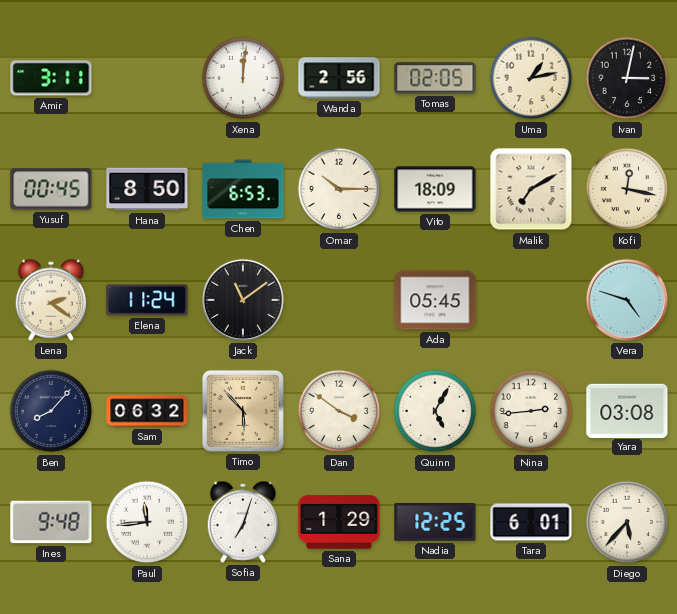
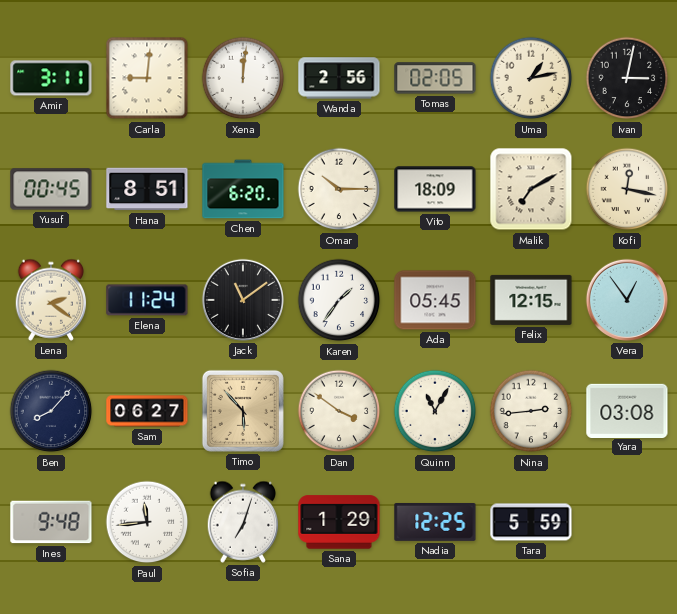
Carla: none -> 9:01 (147, 78)
Hana: 8:50 -> 8:51 (147, 189)
Chen: 6:53 -> 6:20 (243, 189)
Karen: none -> 1:36 (339, 300)
Felix: none -> 12:15 (531, 300)
Vera: 4:48 -> 12:54 (627, 300)
Sam: 06:32 -> 06:27 (147, 411)
Quinn: 5:05 -> 11:05 (435, 411)
Tara: 6:01 -> 5:59 (531, 522)
Diego: 5:37 -> none (627, 522)
